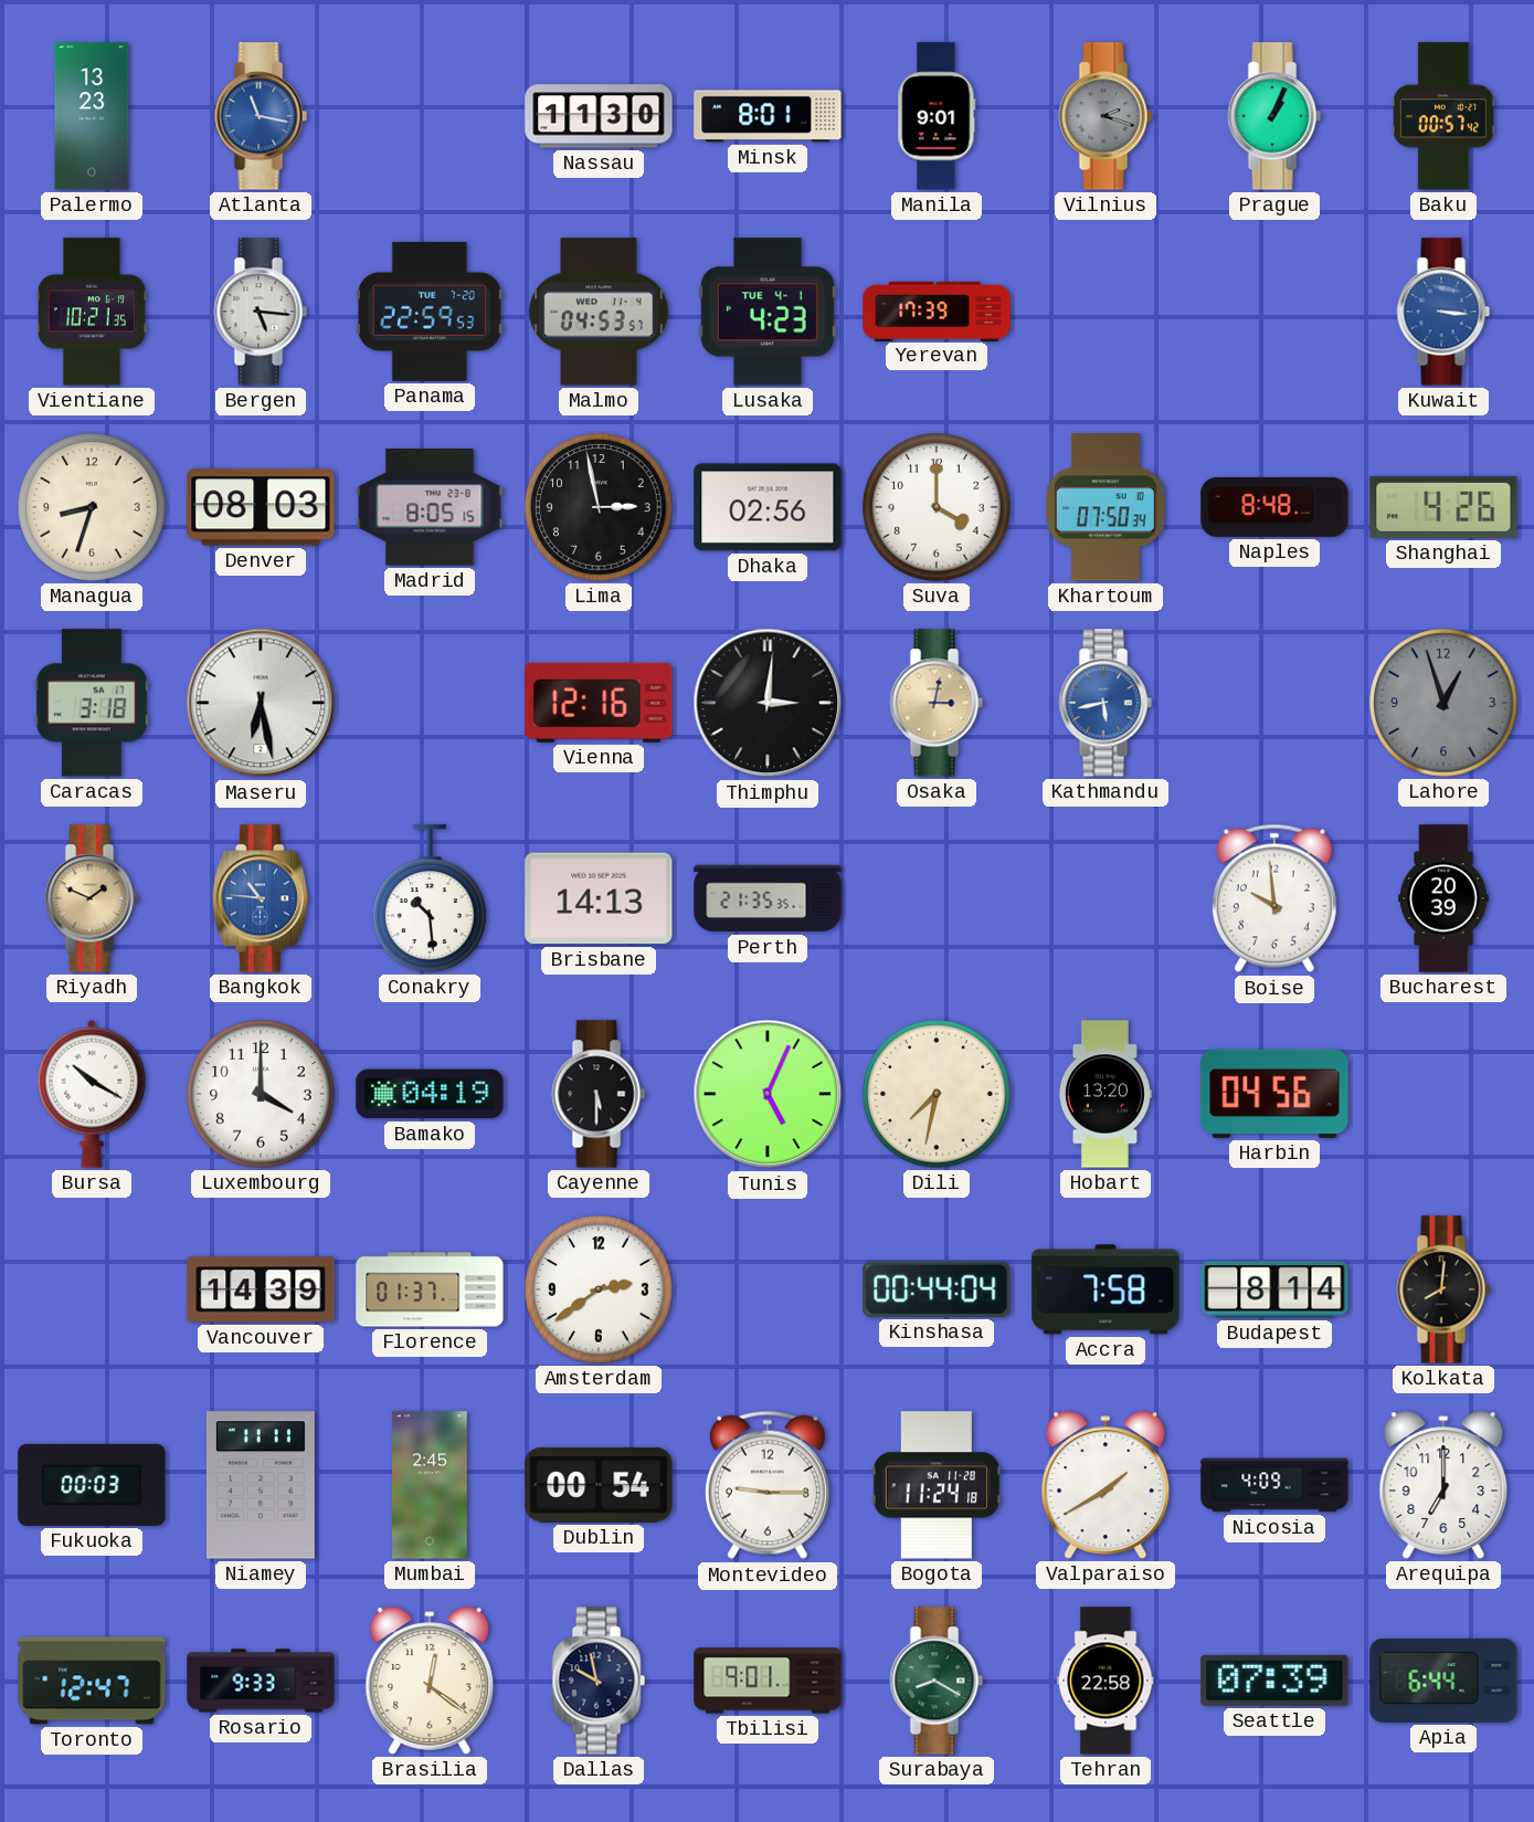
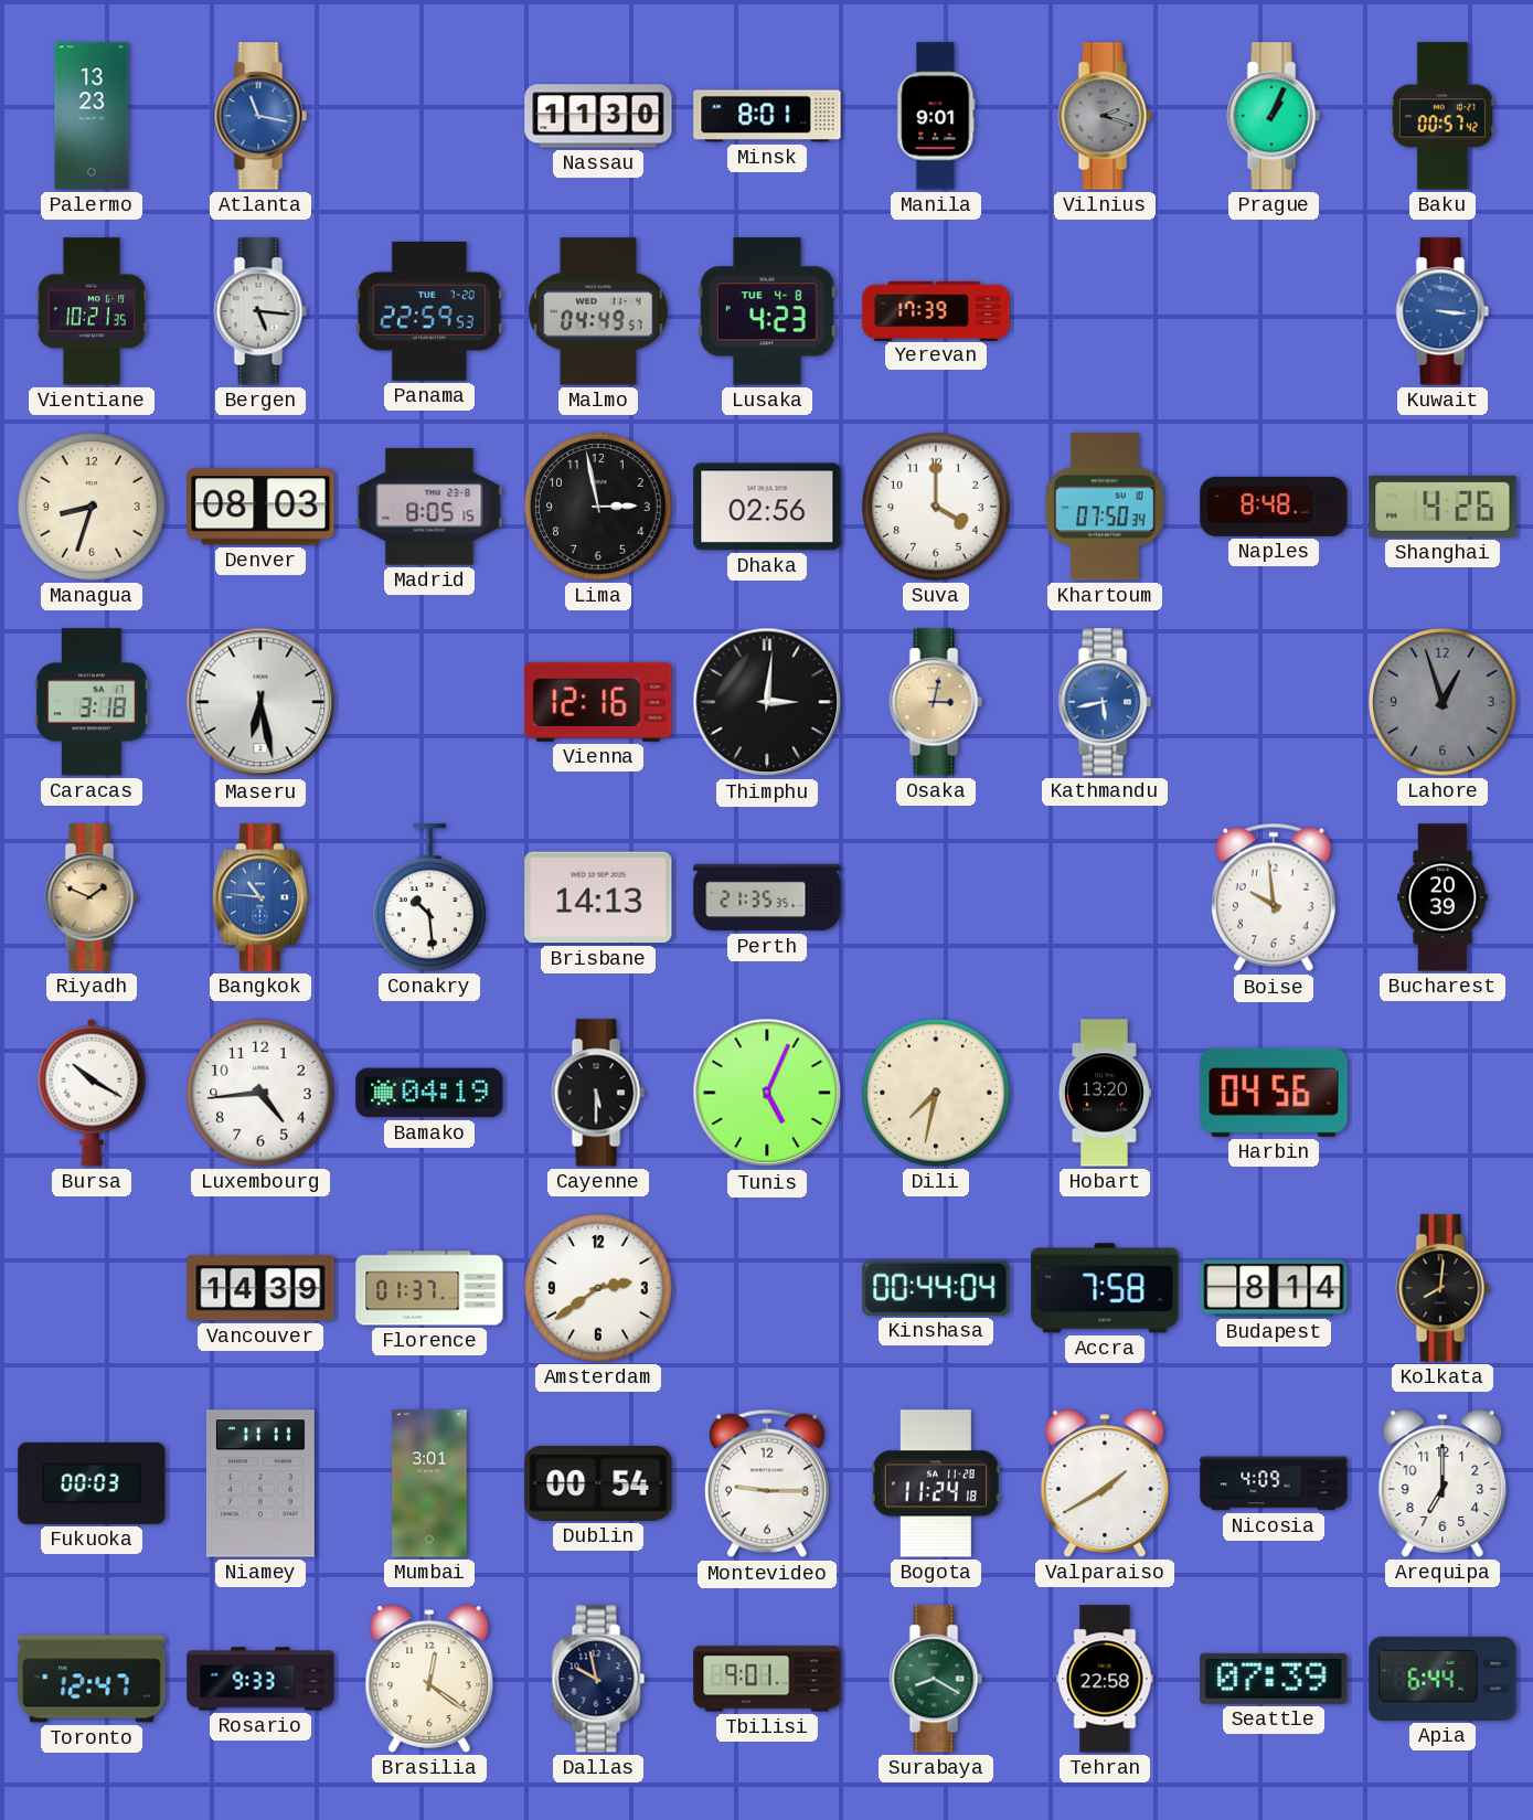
Malmo: 04:53 -> 04:49 (598, 311)
Lusaka date: TUE 4-1 -> TUE 4-8 (767, 311)
Luxembourg: 4:00 -> 4:44 (260, 1093)
Mumbai: 2:45 -> 3:01 (429, 1483)
